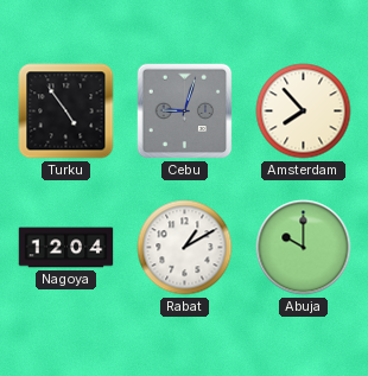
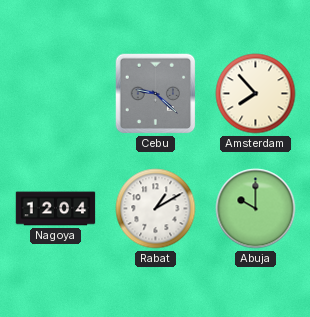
Turku: 4:54 -> none (66, 111)
Cebu: 9:03 -> 9:22 (156, 94)
